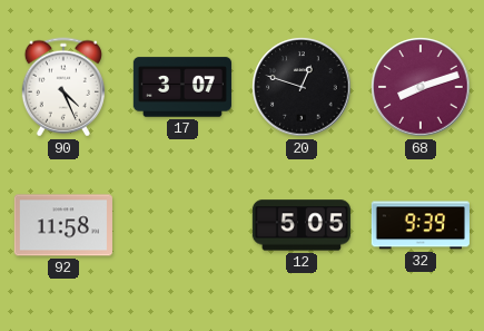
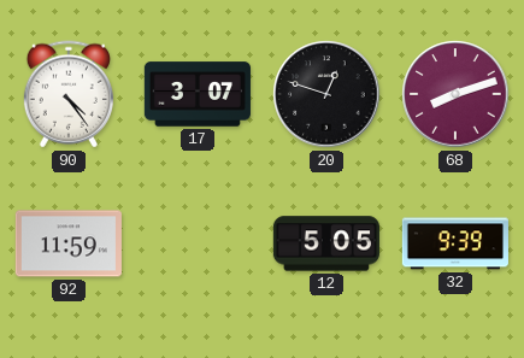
90: 4:26 -> 4:24 (69, 94)
92: 11:58 -> 11:59 (69, 243)
